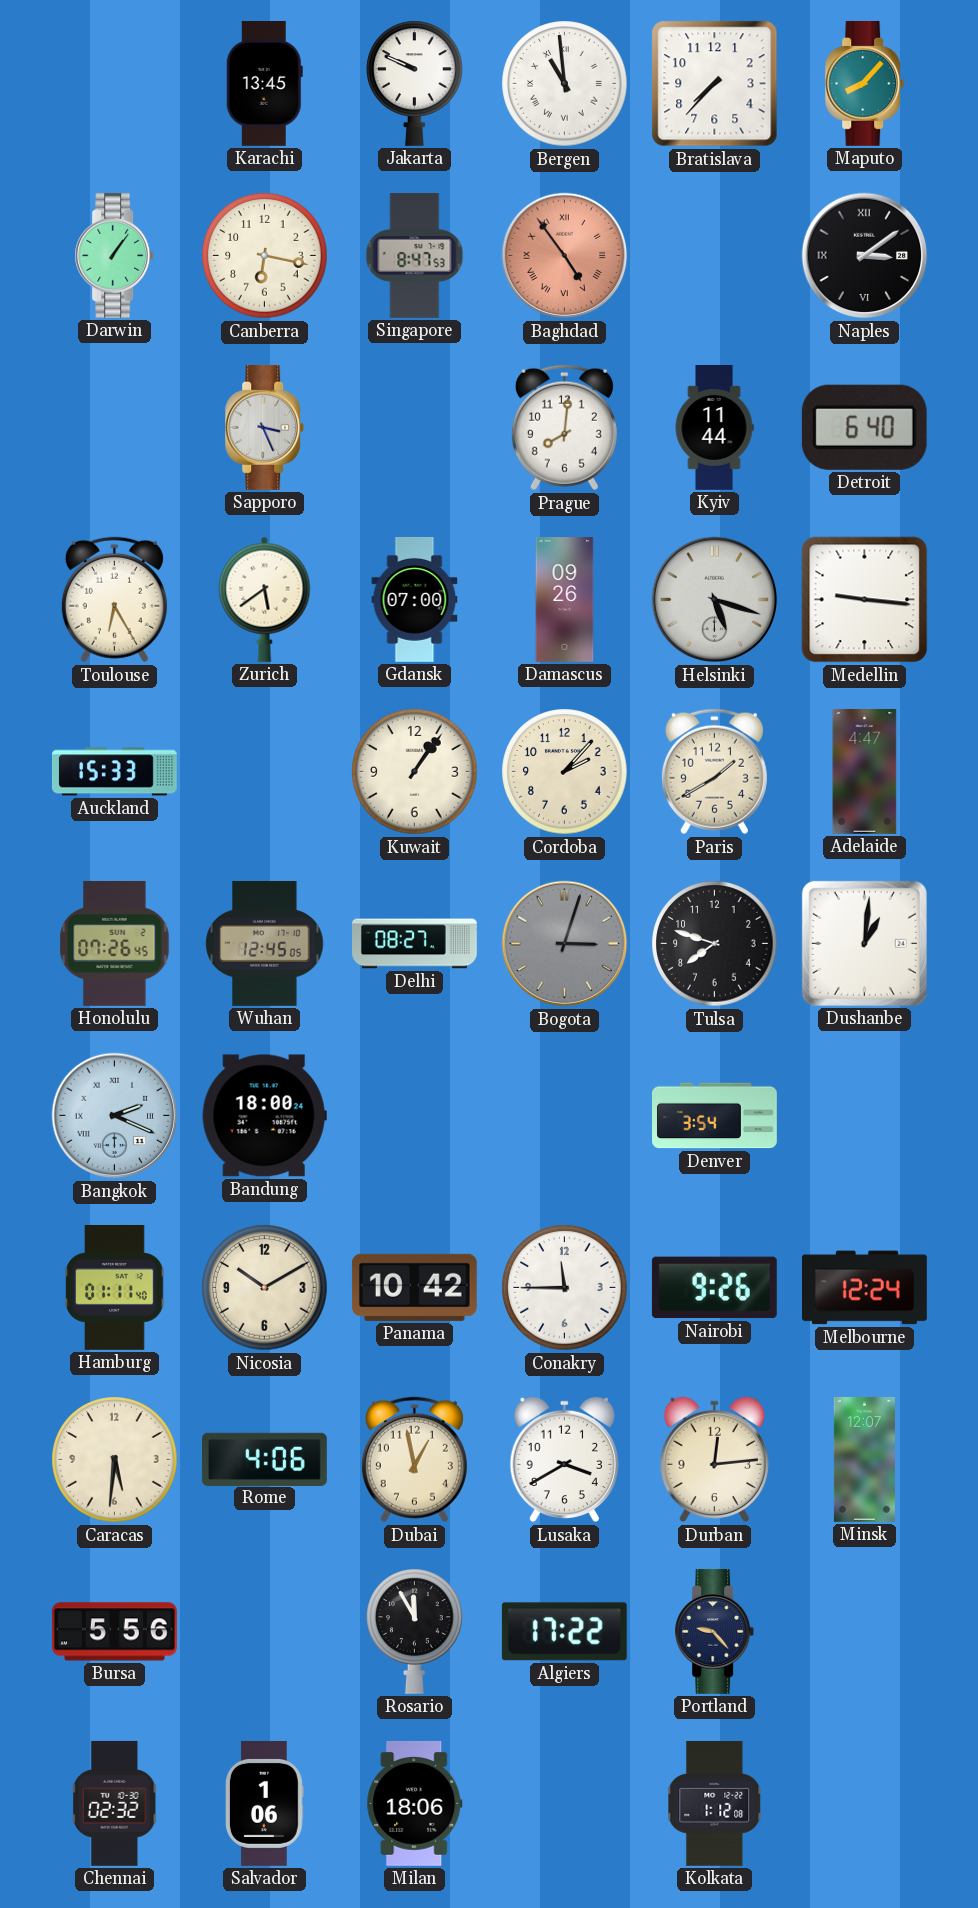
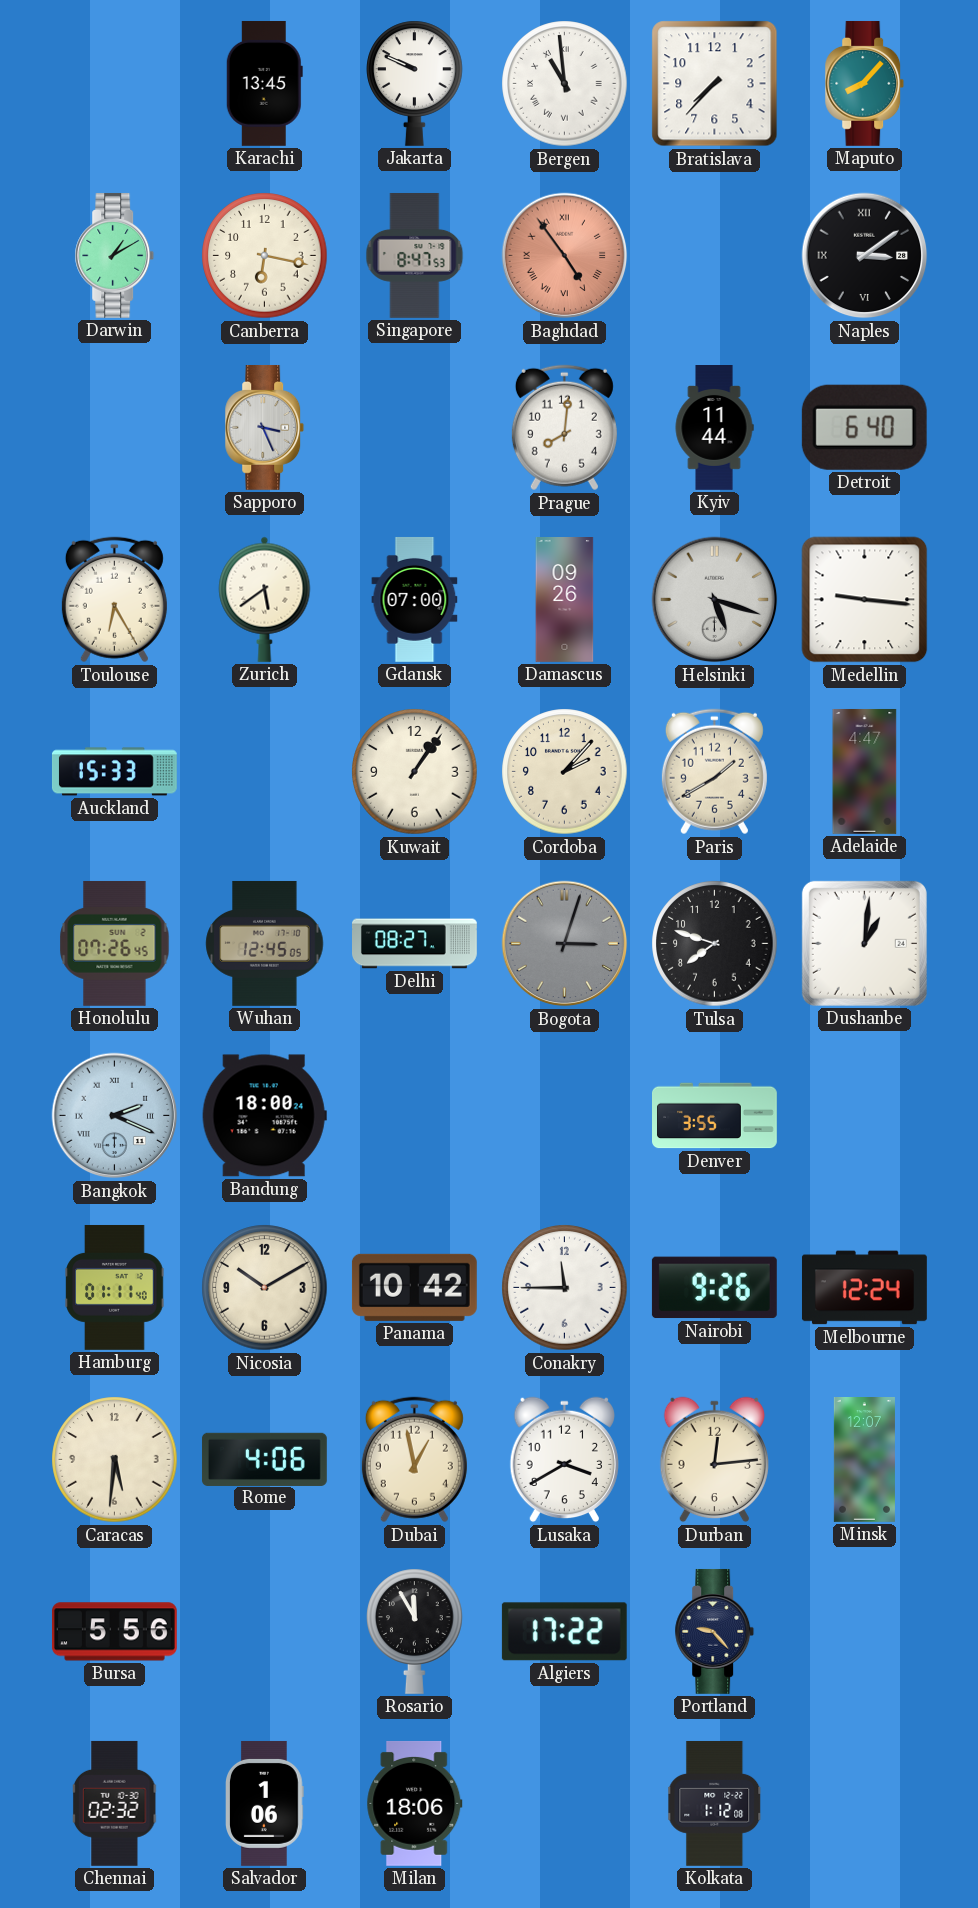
Darwin: 1:06 -> 1:10 (115, 255)
Denver: 3:54 -> 3:55 (715, 1116)
